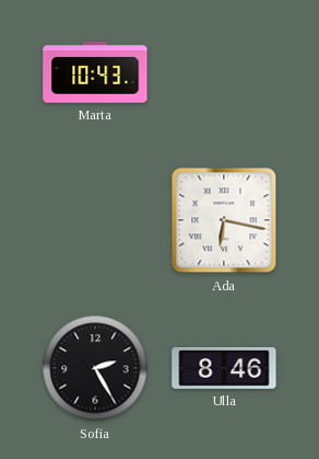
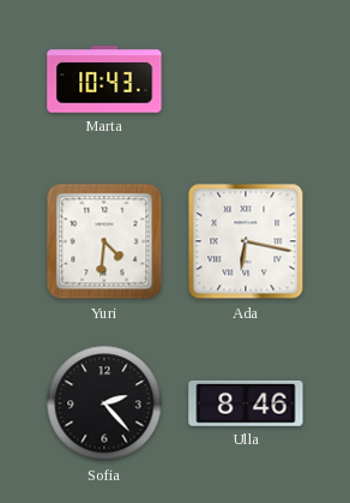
Yuri: none -> 4:31 (104, 241)
Sofia: 2:25 -> 2:23 (104, 403)
